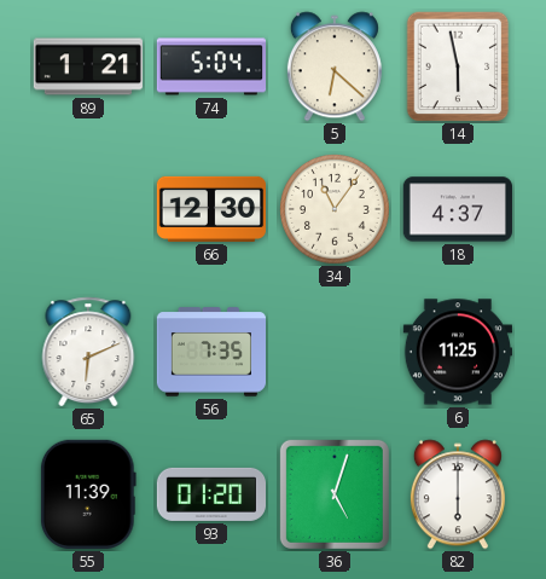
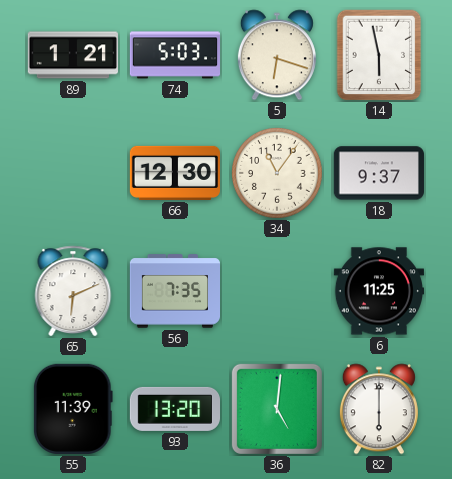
74: 5:04 -> 5:03 (174, 55)
5: 6:22 -> 6:18 (277, 55)
18: 4:37 -> 9:37 (379, 173)
93: 01:20 -> 13:20 (174, 409)
36: 5:03 -> 5:01 (277, 409)
